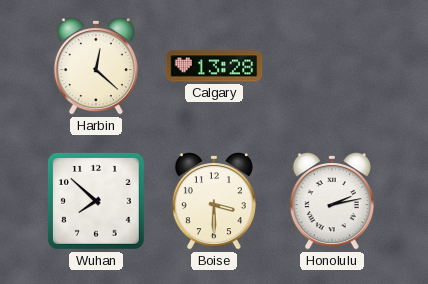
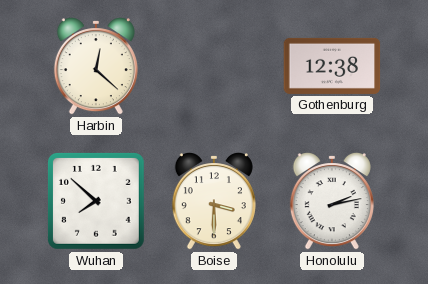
Calgary: 13:28 -> none (214, 66)
Gothenburg: none -> 12:38 (332, 66)
